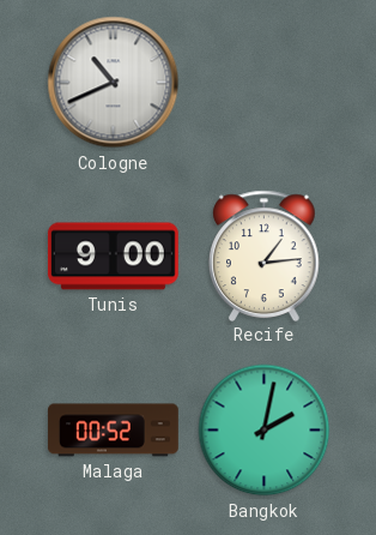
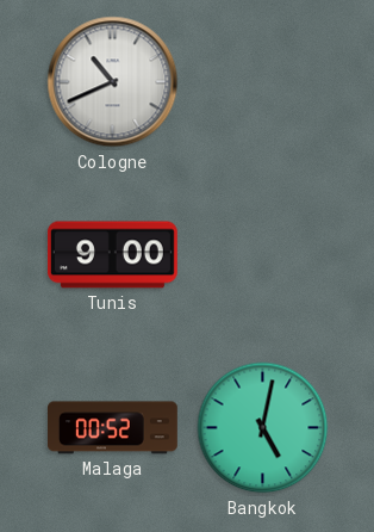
Recife: 1:14 -> none (265, 256)
Bangkok: 2:02 -> 5:02 (263, 428)
